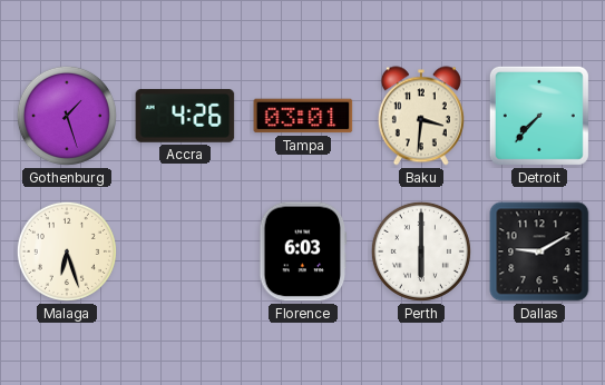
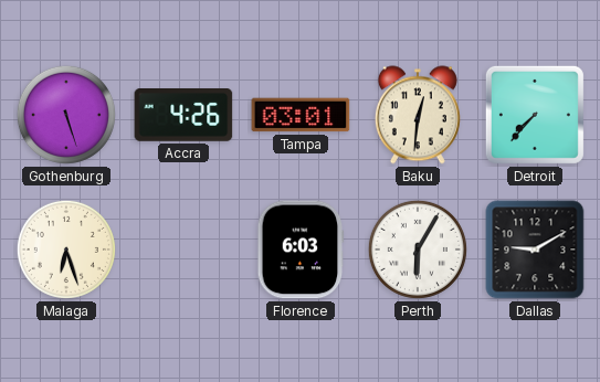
Gothenburg: 1:27 -> 5:27 (66, 115)
Baku: 3:31 -> 12:31 (418, 115)
Perth: 6:00 -> 6:05 (418, 250)
